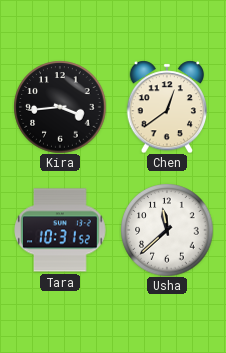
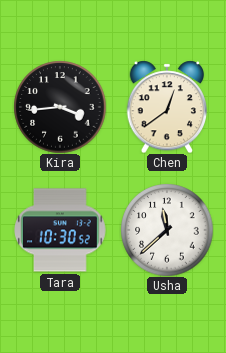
Tara: 10:31 -> 10:30 (60, 230)
